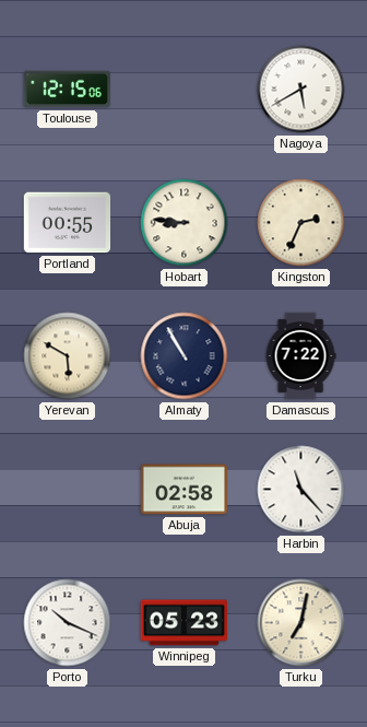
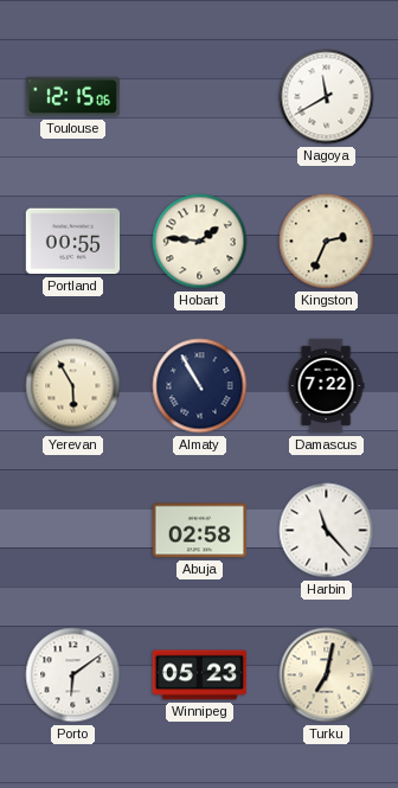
Nagoya: 5:40 -> 11:40 (327, 97)
Hobart: 8:46 -> 1:46 (200, 242)
Yerevan: 5:50 -> 5:55 (73, 386)
Porto: 10:19 -> 6:09 (73, 675)
